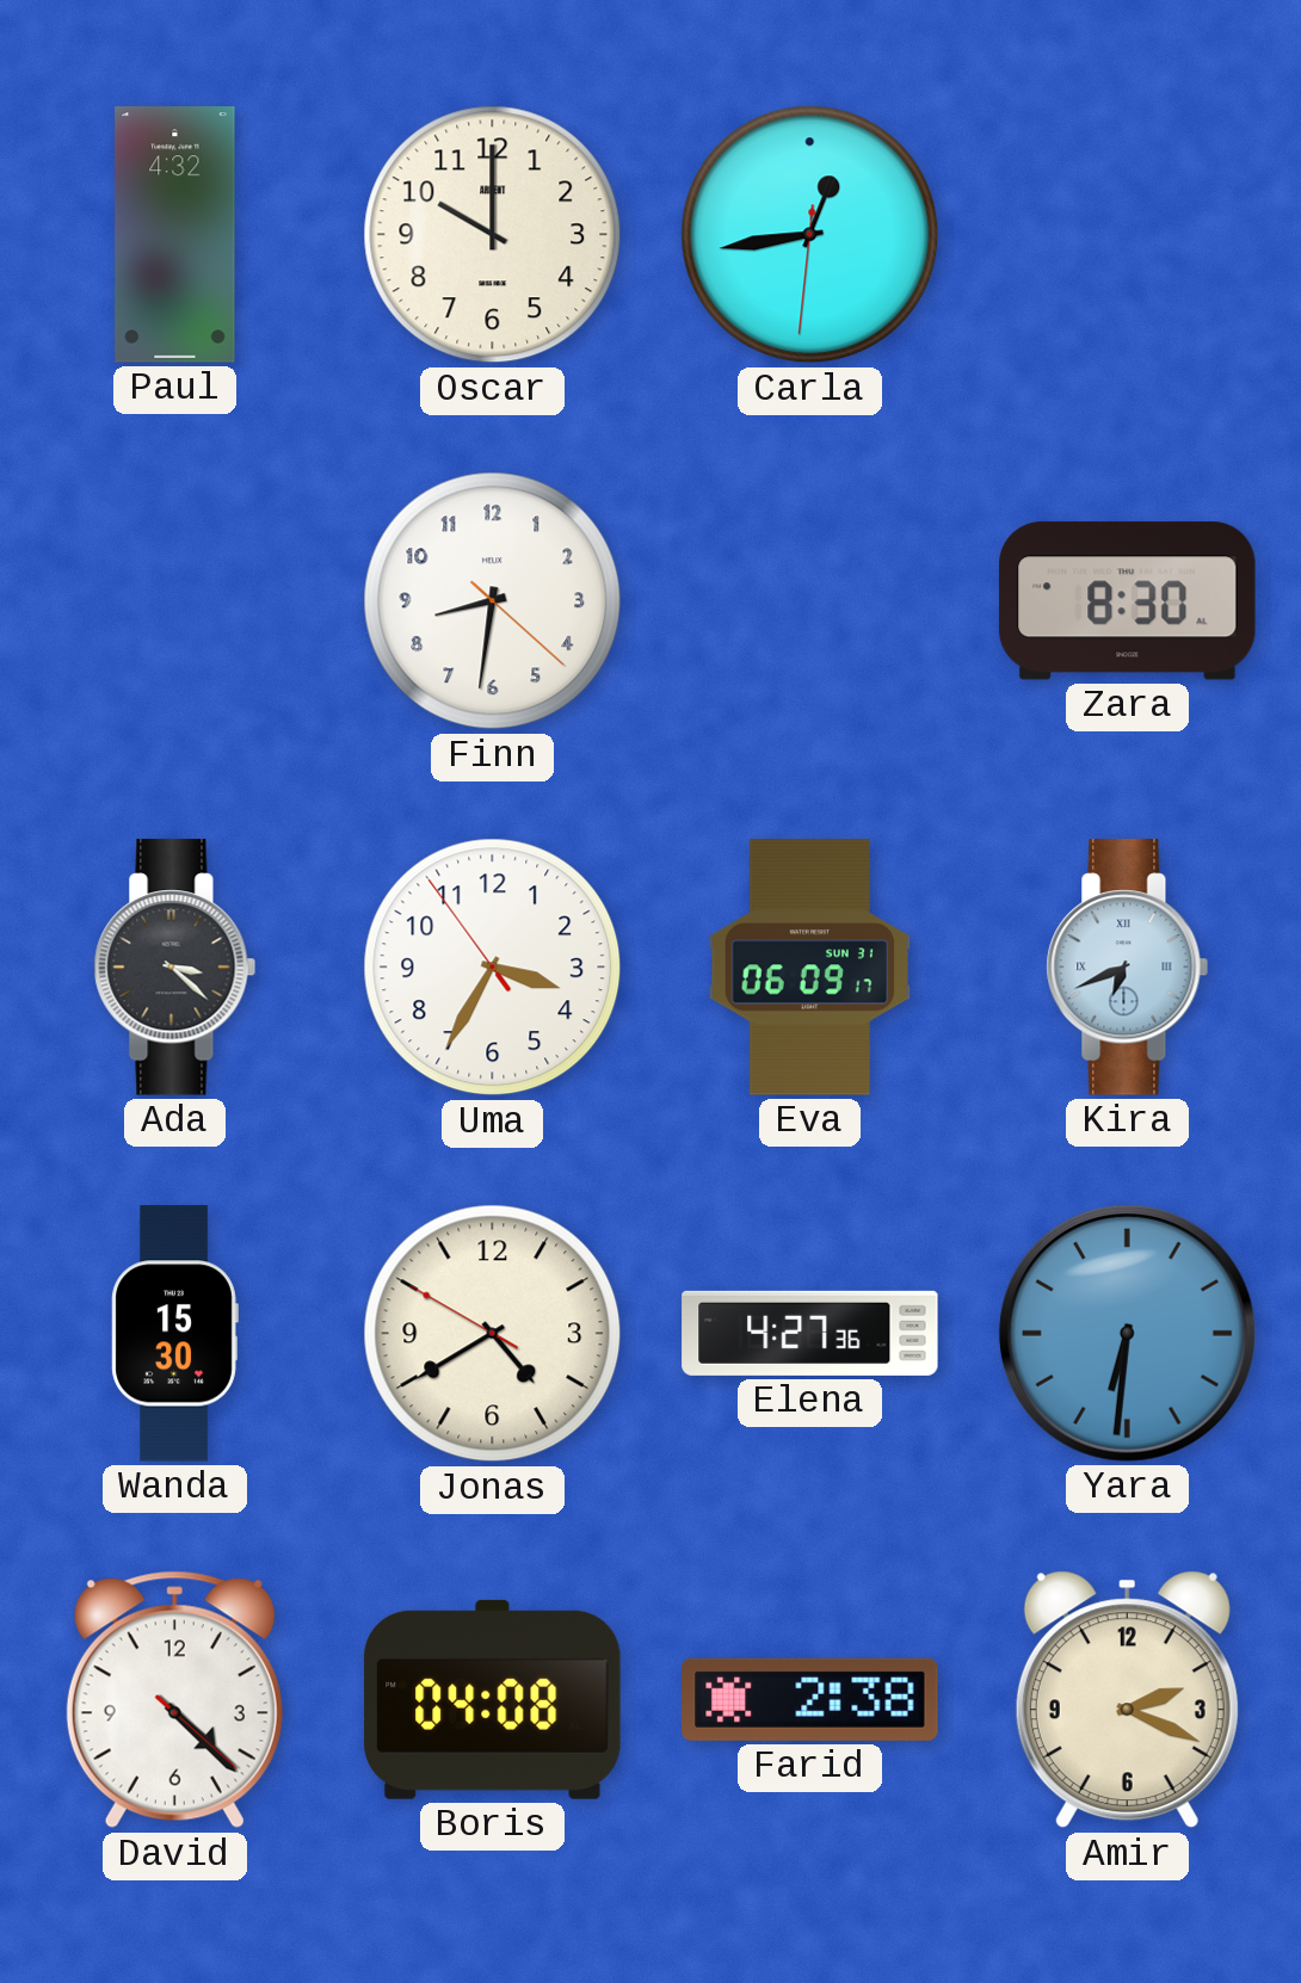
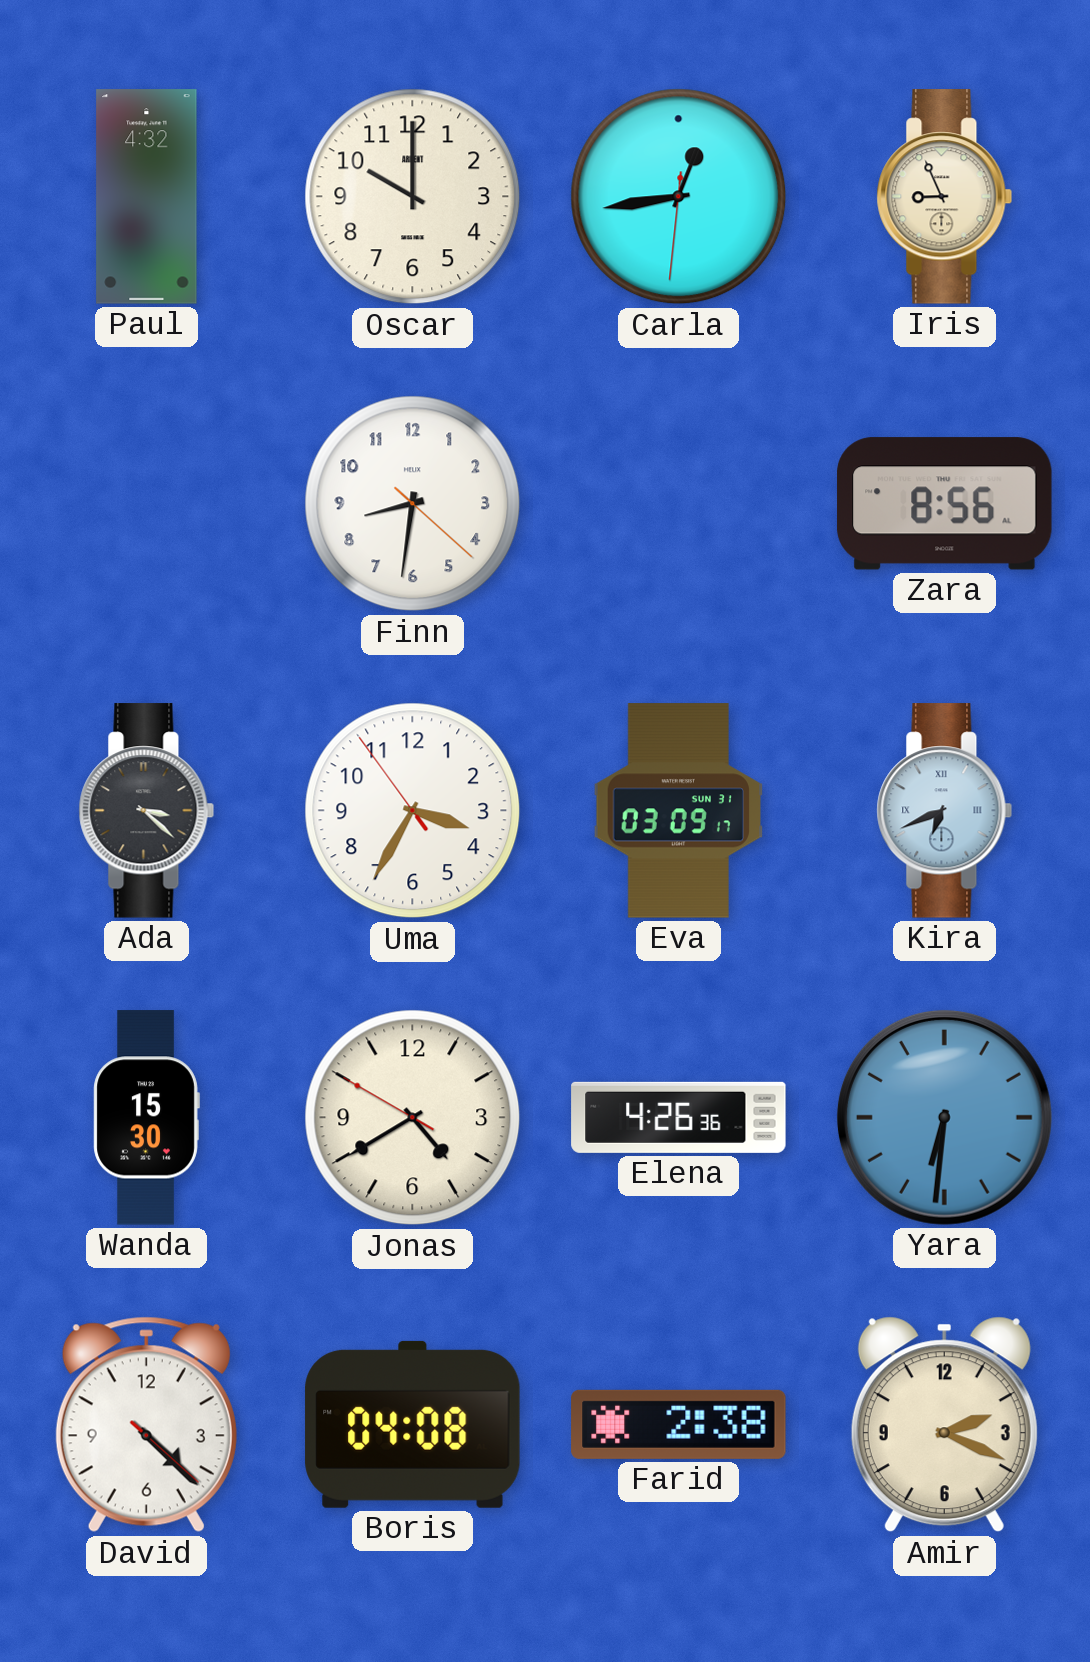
Iris: none -> 8:56 (945, 197)
Zara: 8:30 -> 8:56 (945, 504)
Eva: 06:09 -> 03:09 (679, 811)
Elena: 4:27 -> 4:26 (679, 1117)
